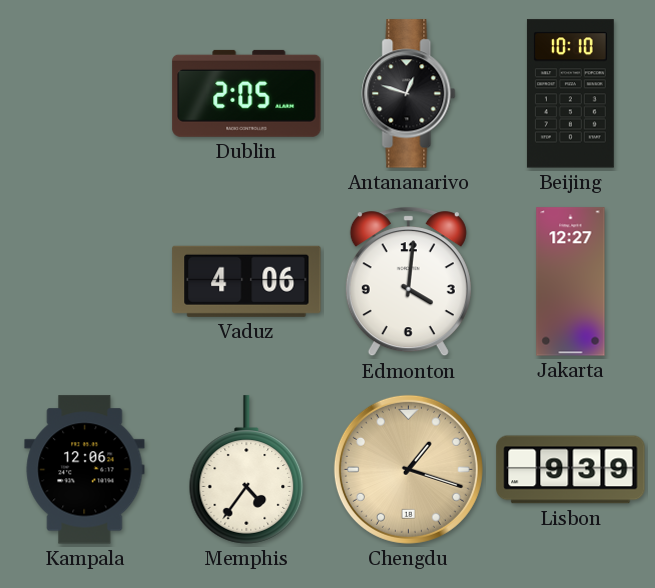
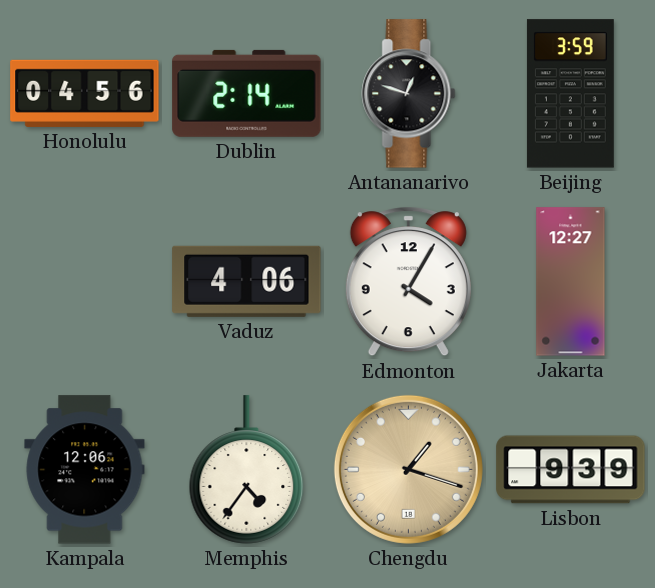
Honolulu: none -> 04:56 (85, 93)
Dublin: 2:05 -> 2:14 (247, 93)
Beijing: 10:10 -> 3:59 (570, 94)
Edmonton: 4:01 -> 4:05 (408, 282)
